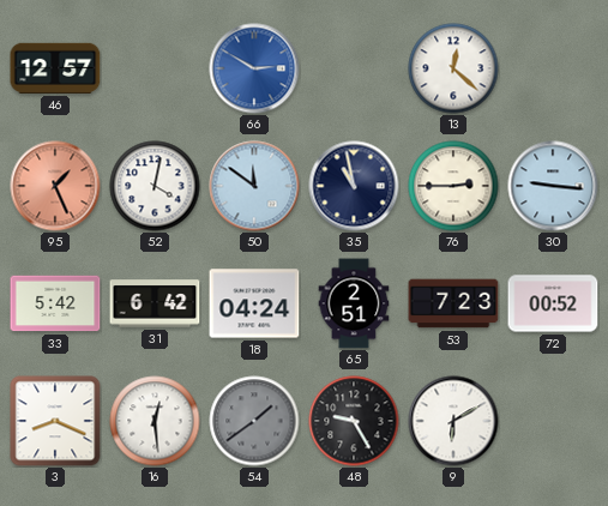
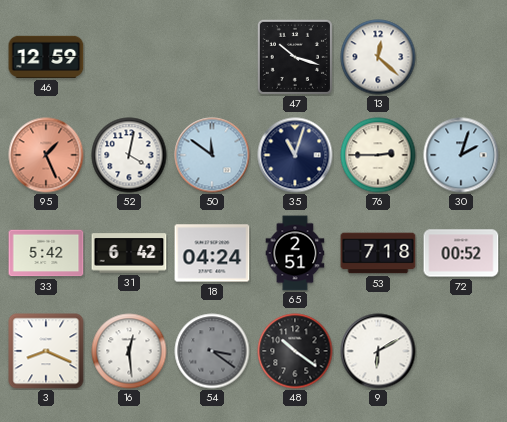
46: 12:57 -> 12:59 (46, 57)
66: 2:50 -> none (254, 68)
47: none -> 10:18 (295, 57)
35: 10:58 -> 11:03 (295, 155)
30: 9:16 -> 2:03 (461, 155)
53: 7:23 -> 7:18 (378, 253)
54: 1:39 -> 3:21 (212, 351)
48: 9:25 -> 10:21 (295, 351)
